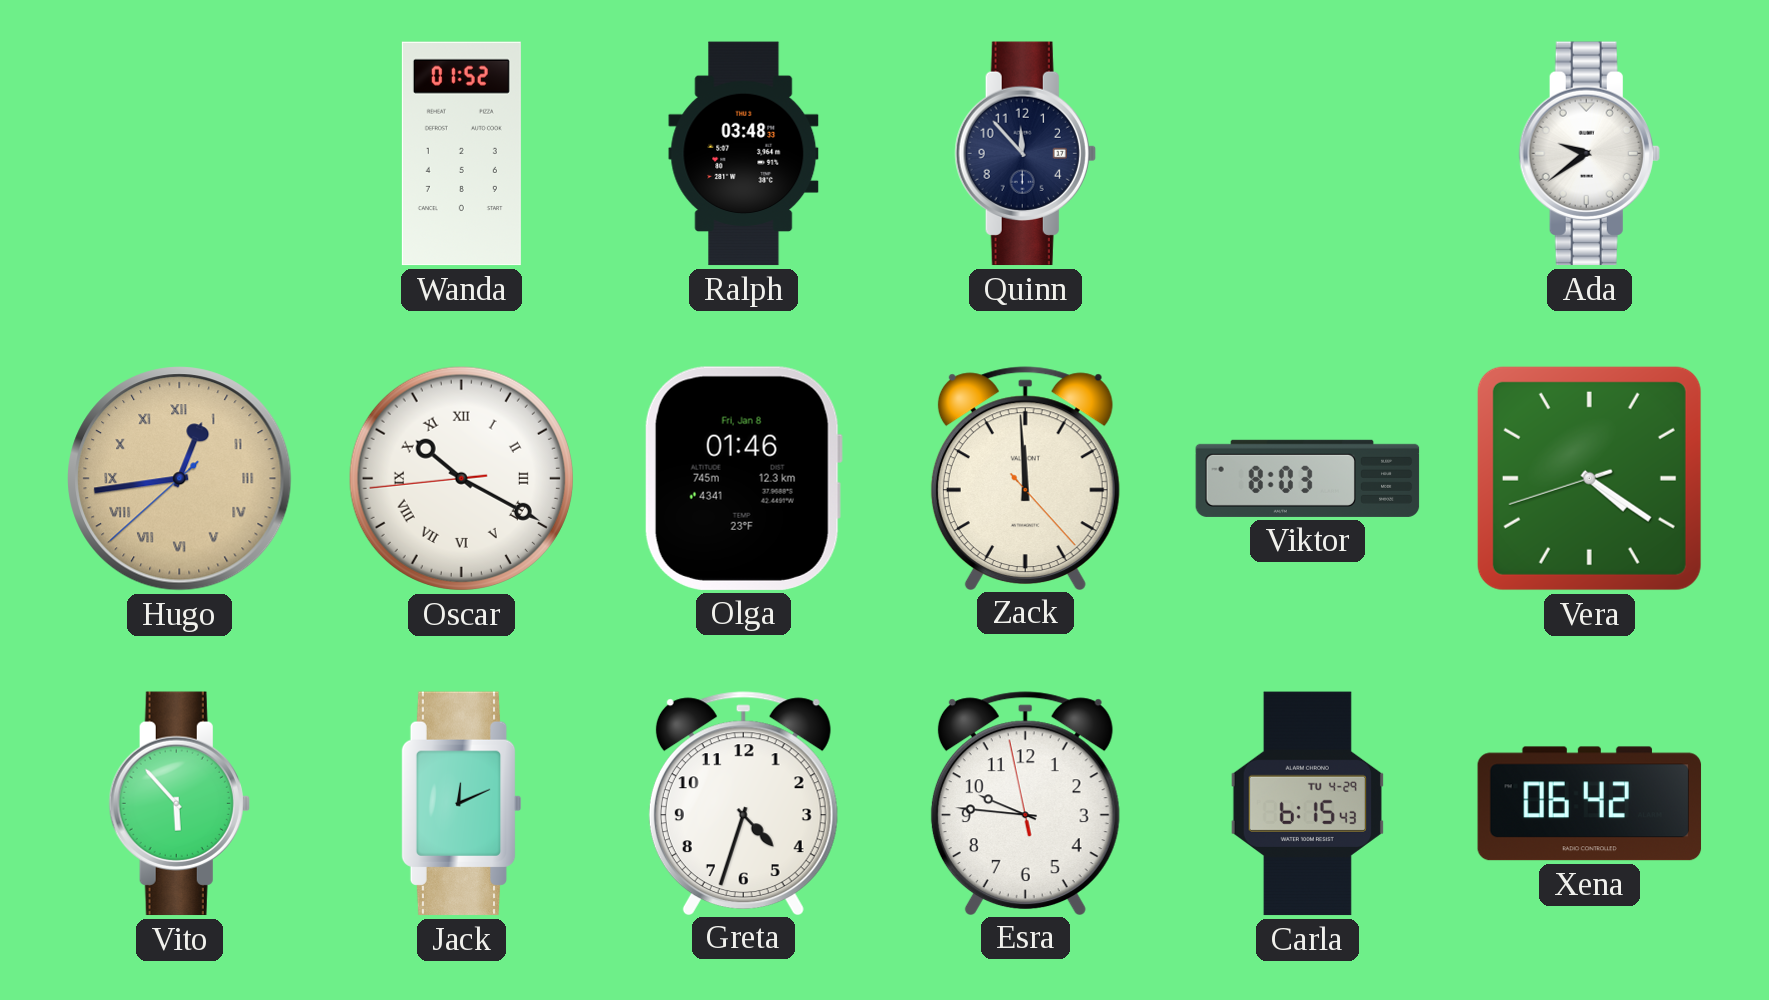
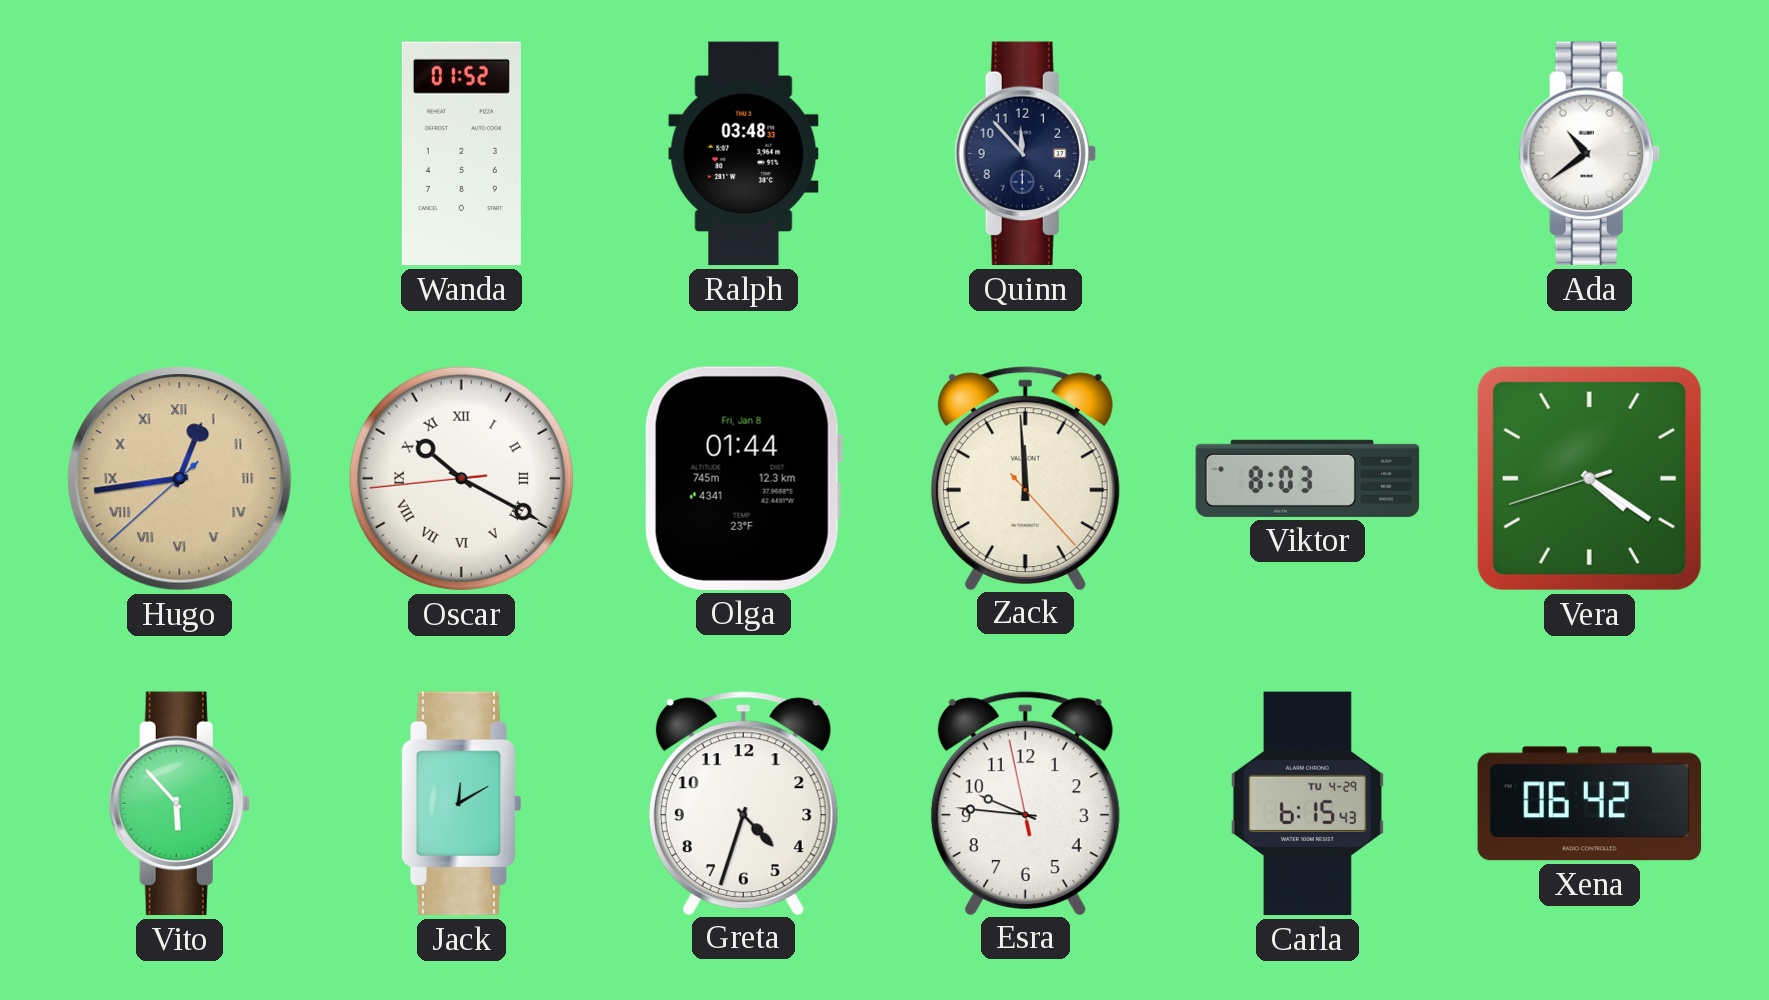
Ada: 9:39 -> 10:39 (1589, 154)
Olga: 01:46 -> 01:44 (743, 478)
Jack: 12:11 -> 12:10 (461, 804)
